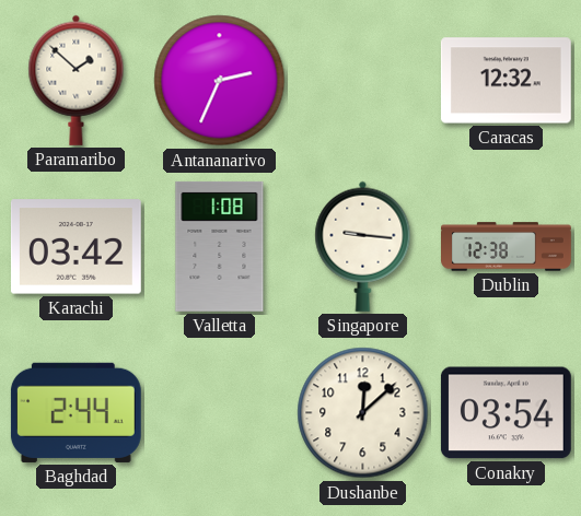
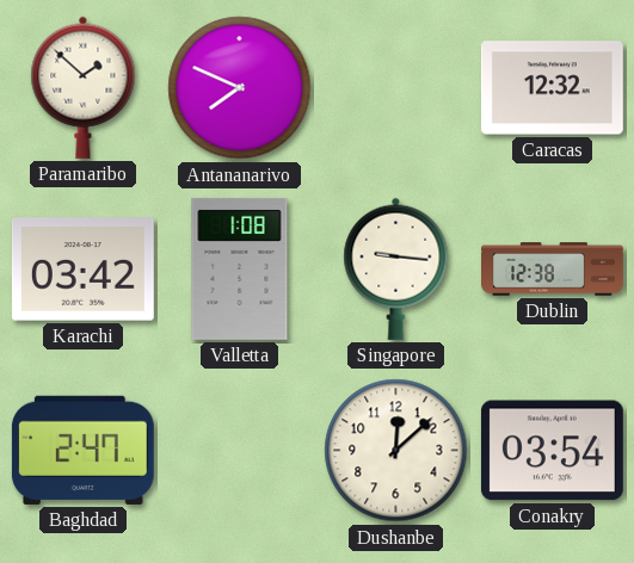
Antananarivo: 2:34 -> 7:49 (240, 88)
Baghdad: 2:44 -> 2:47 (82, 450)
